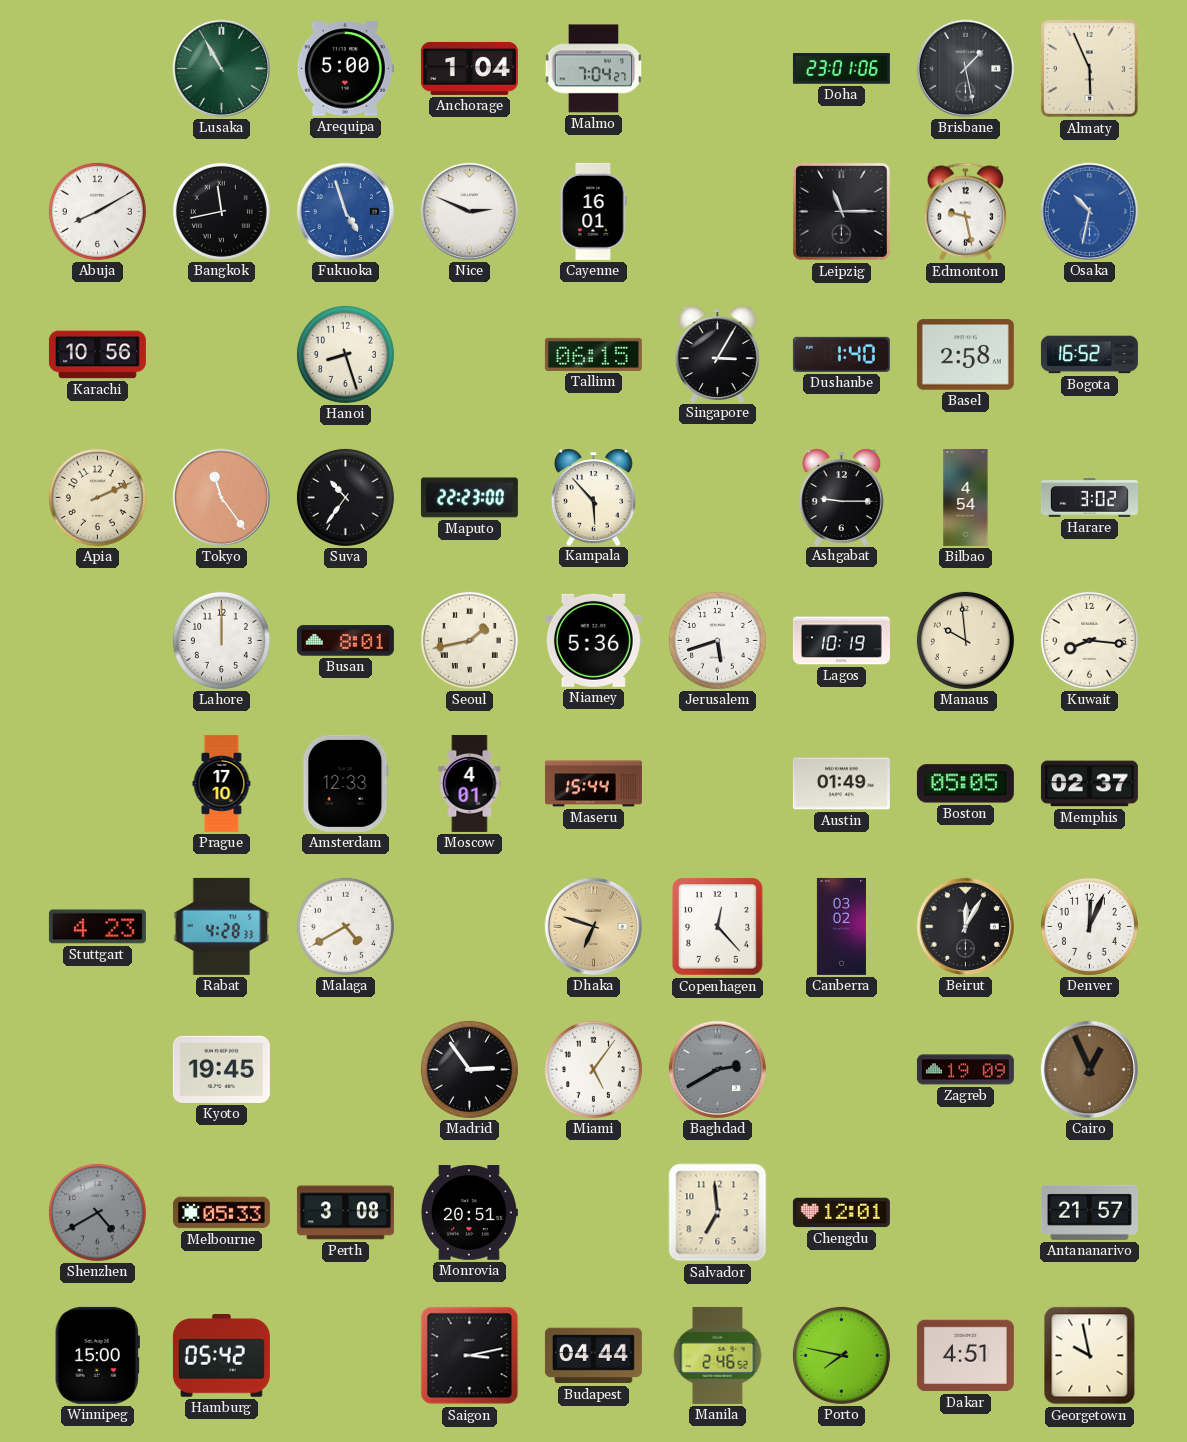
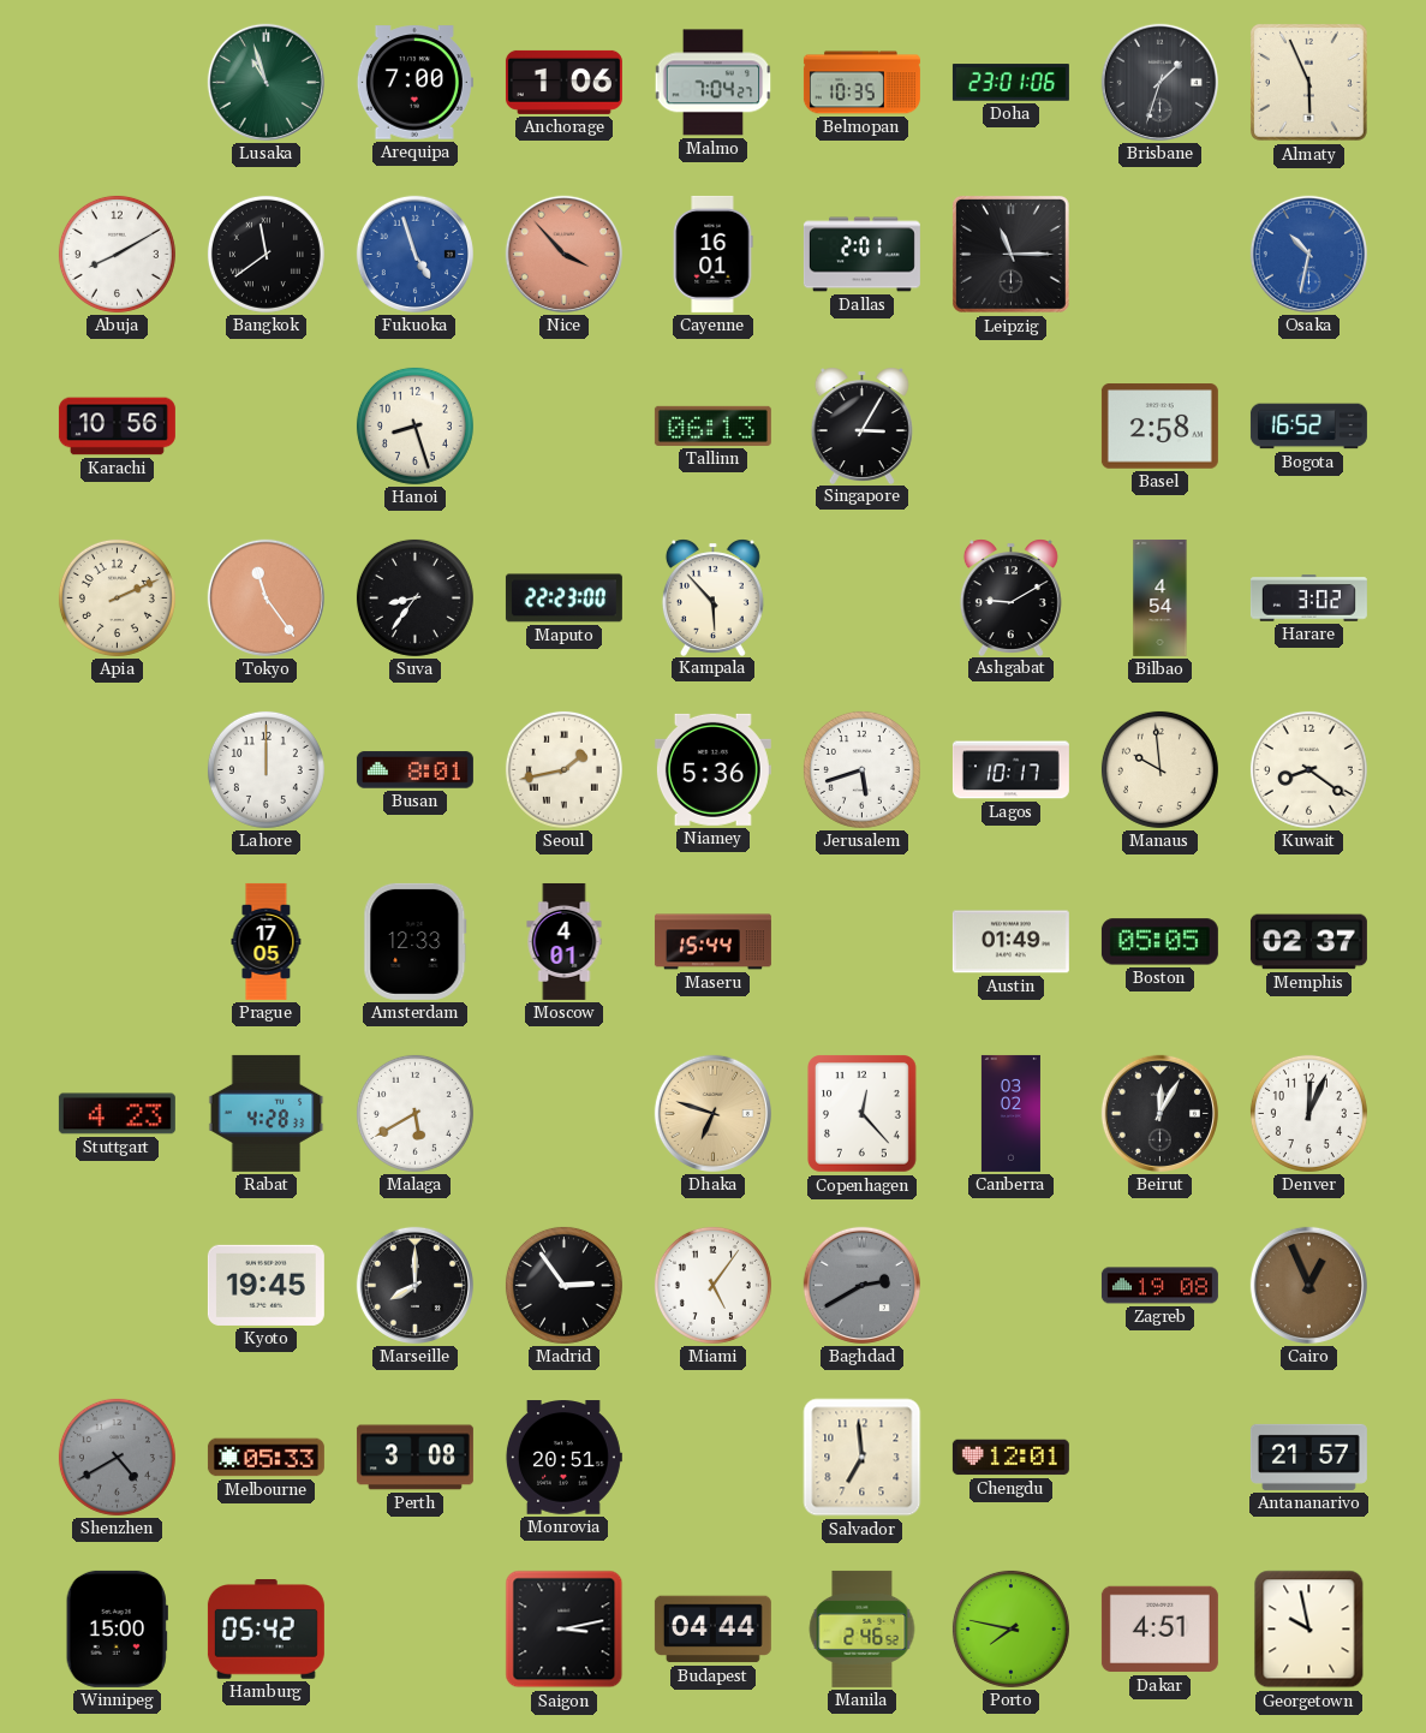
Lusaka: 10:55 -> 10:57 (265, 82)
Arequipa: 5:00 -> 7:00 (414, 83)
Anchorage: 1:04 -> 1:06 (563, 82)
Belmopan: none -> 10:35 (861, 83)
Brisbane: 1:28 -> 1:33 (1159, 82)
Bangkok: 11:43 -> 11:39 (265, 254)
Nice: 2:49 -> 3:53 (563, 254)
Nice dial: white -> salmon (563, 254)
Dallas: none -> 2:01 (861, 255)
Edmonton: 9:28 -> none (966, 212)
Tallinn: 06:15 -> 06:13 (712, 425)
Dushanbe: 1:40 -> none (841, 354)
Suva: 10:36 -> 8:36 (414, 597)
Ashgabat: 9:15 -> 9:10 (1010, 597)
Lagos: 10:19 -> 10:17 (1010, 770)
Kuwait: 8:16 -> 8:21 (1308, 769)
Prague: 17:10 -> 17:05 (267, 941)
Malaga: 4:40 -> 5:40 (414, 1113)
Marseille: none -> 8:00 (414, 1285)
Zagreb: 19:09 -> 19:08 (1159, 1286)
